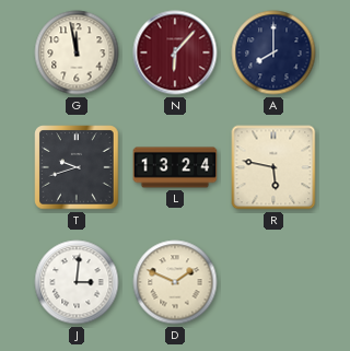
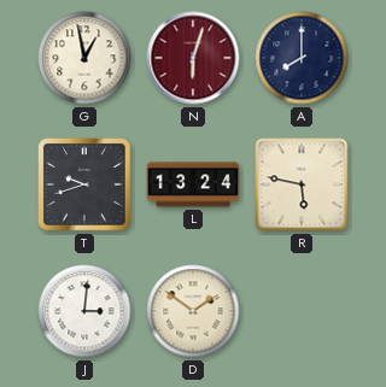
G: 11:58 -> 12:58 (84, 58)
N: 6:07 -> 6:03 (193, 58)
D: 1:49 -> 1:51 (193, 311)
